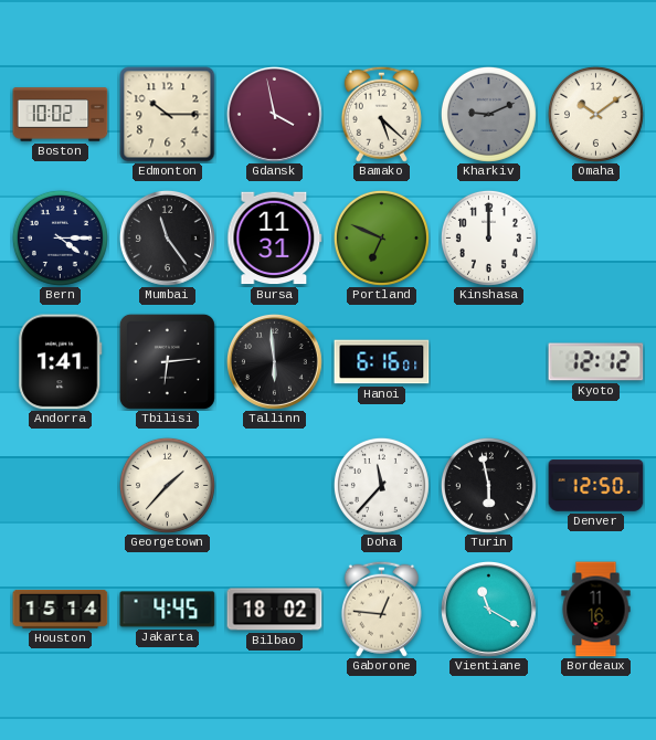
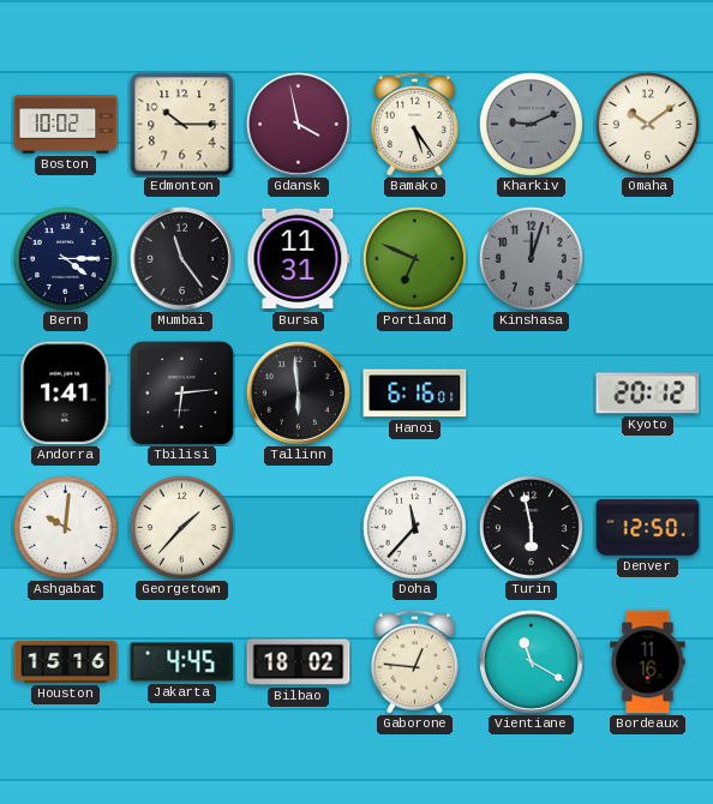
Bamako: 5:22 -> 5:24 (414, 124)
Kinshasa: 12:00 -> 12:03 (531, 258)
Kinshasa dial: white -> grey (531, 258)
Kyoto: 12:12 -> 20:12 (648, 394)
Ashgabat: none -> 10:01 (65, 527)
Houston: 15:14 -> 15:16 (66, 661)
